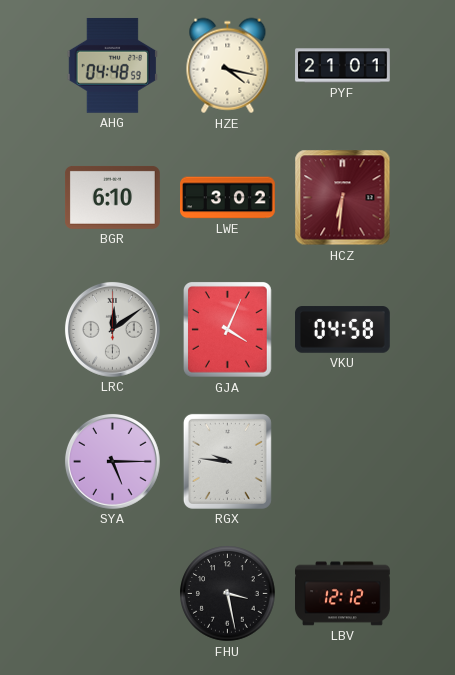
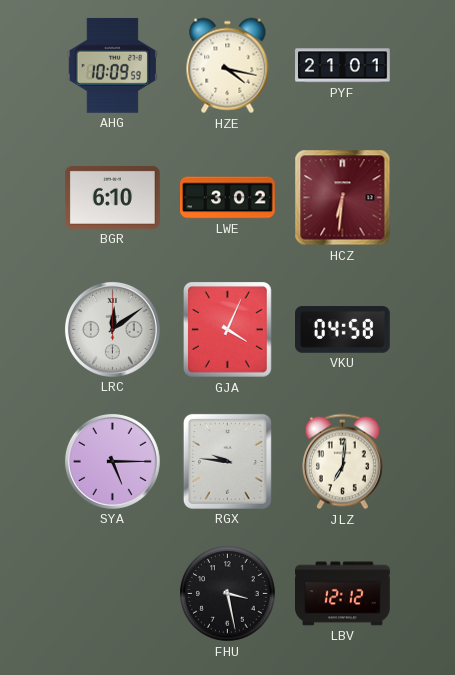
AHG: 04:48 -> 10:09 (112, 65)
JLZ: none -> 7:01 (342, 462)
